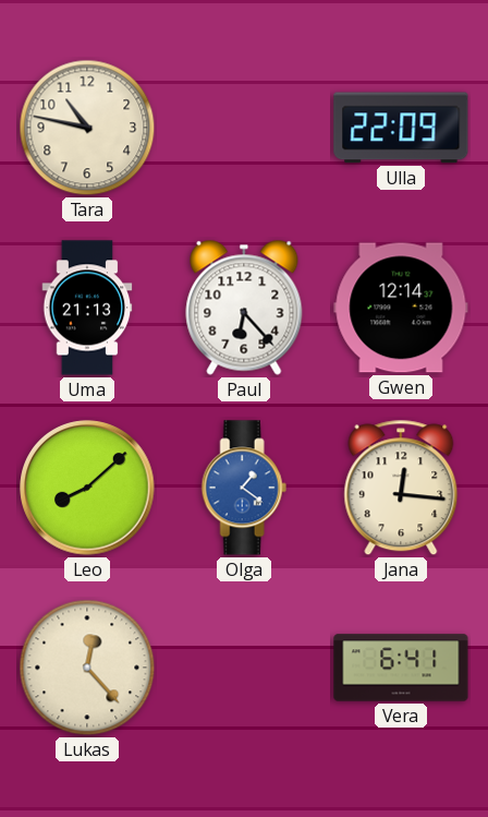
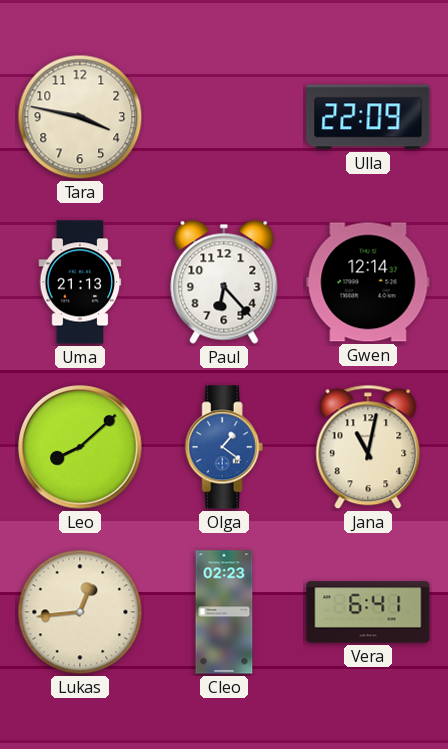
Tara: 10:47 -> 3:47 (80, 117)
Jana: 12:16 -> 11:02 (368, 447)
Lukas: 12:23 -> 12:44 (80, 612)
Cleo: none -> 02:23 (224, 612)
